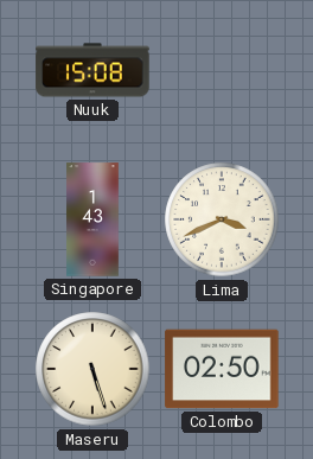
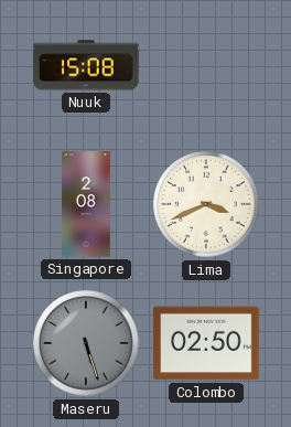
Singapore: 1:43 -> 2:08 (86, 204)
Maseru dial: cream -> grey (86, 343)
